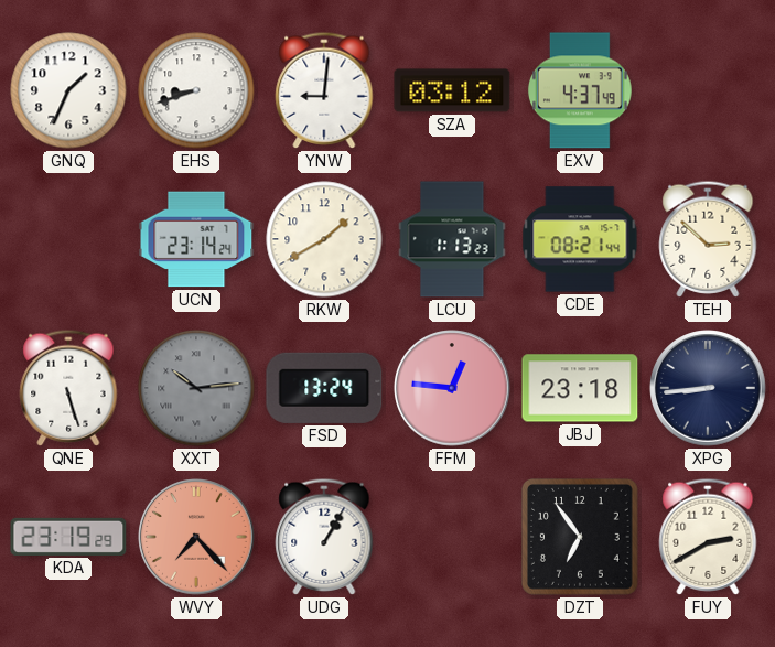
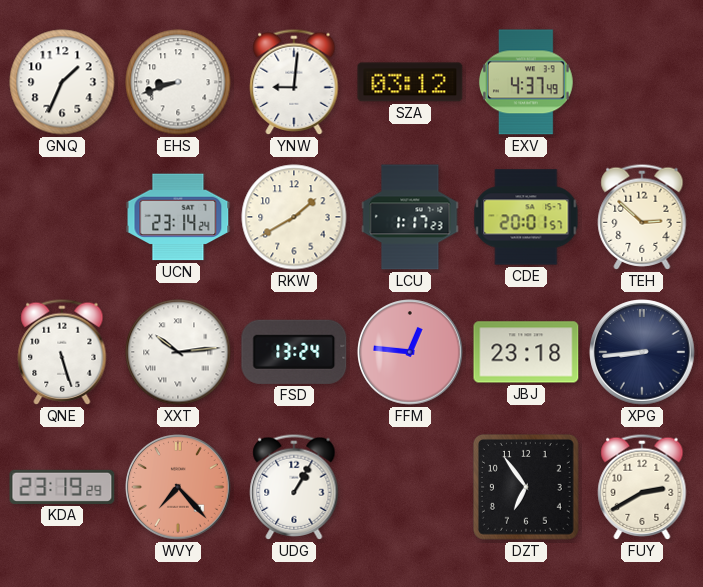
LCU: 1:13 -> 1:17 (410, 217)
CDE: 08:21 -> 20:01 (526, 217)
XXT dial: grey -> white (178, 352)
